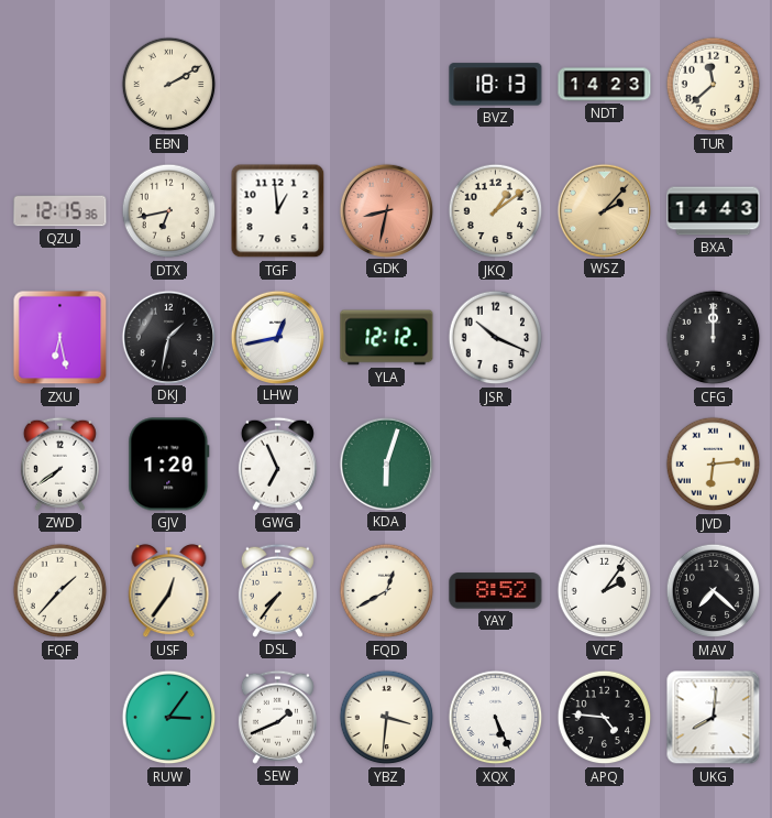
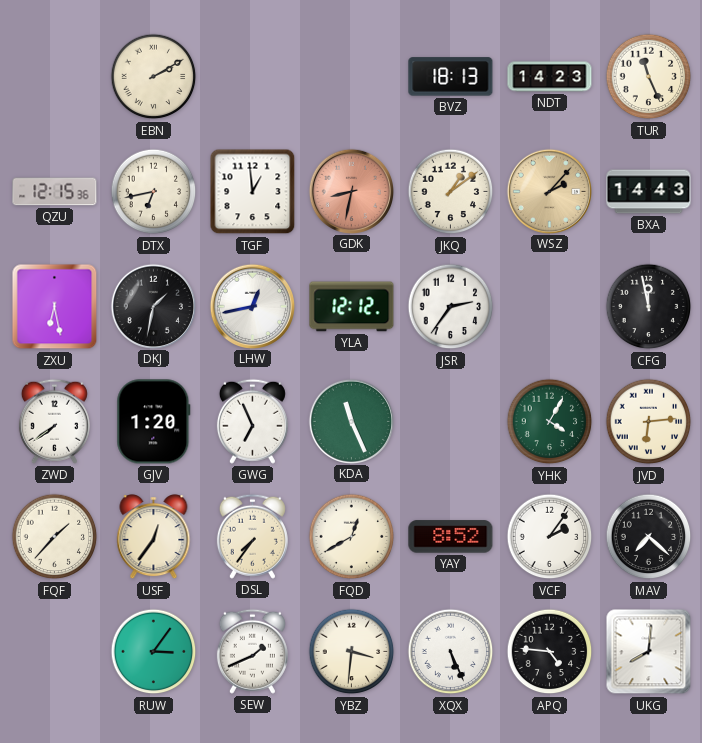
TUR: 11:38 -> 11:26 (649, 77)
JSR: 10:19 -> 2:36 (451, 307)
CFG: 12:00 -> 11:58 (649, 307)
KDA: 6:03 -> 11:26 (351, 421)
YHK: none -> 4:05 (550, 422)
